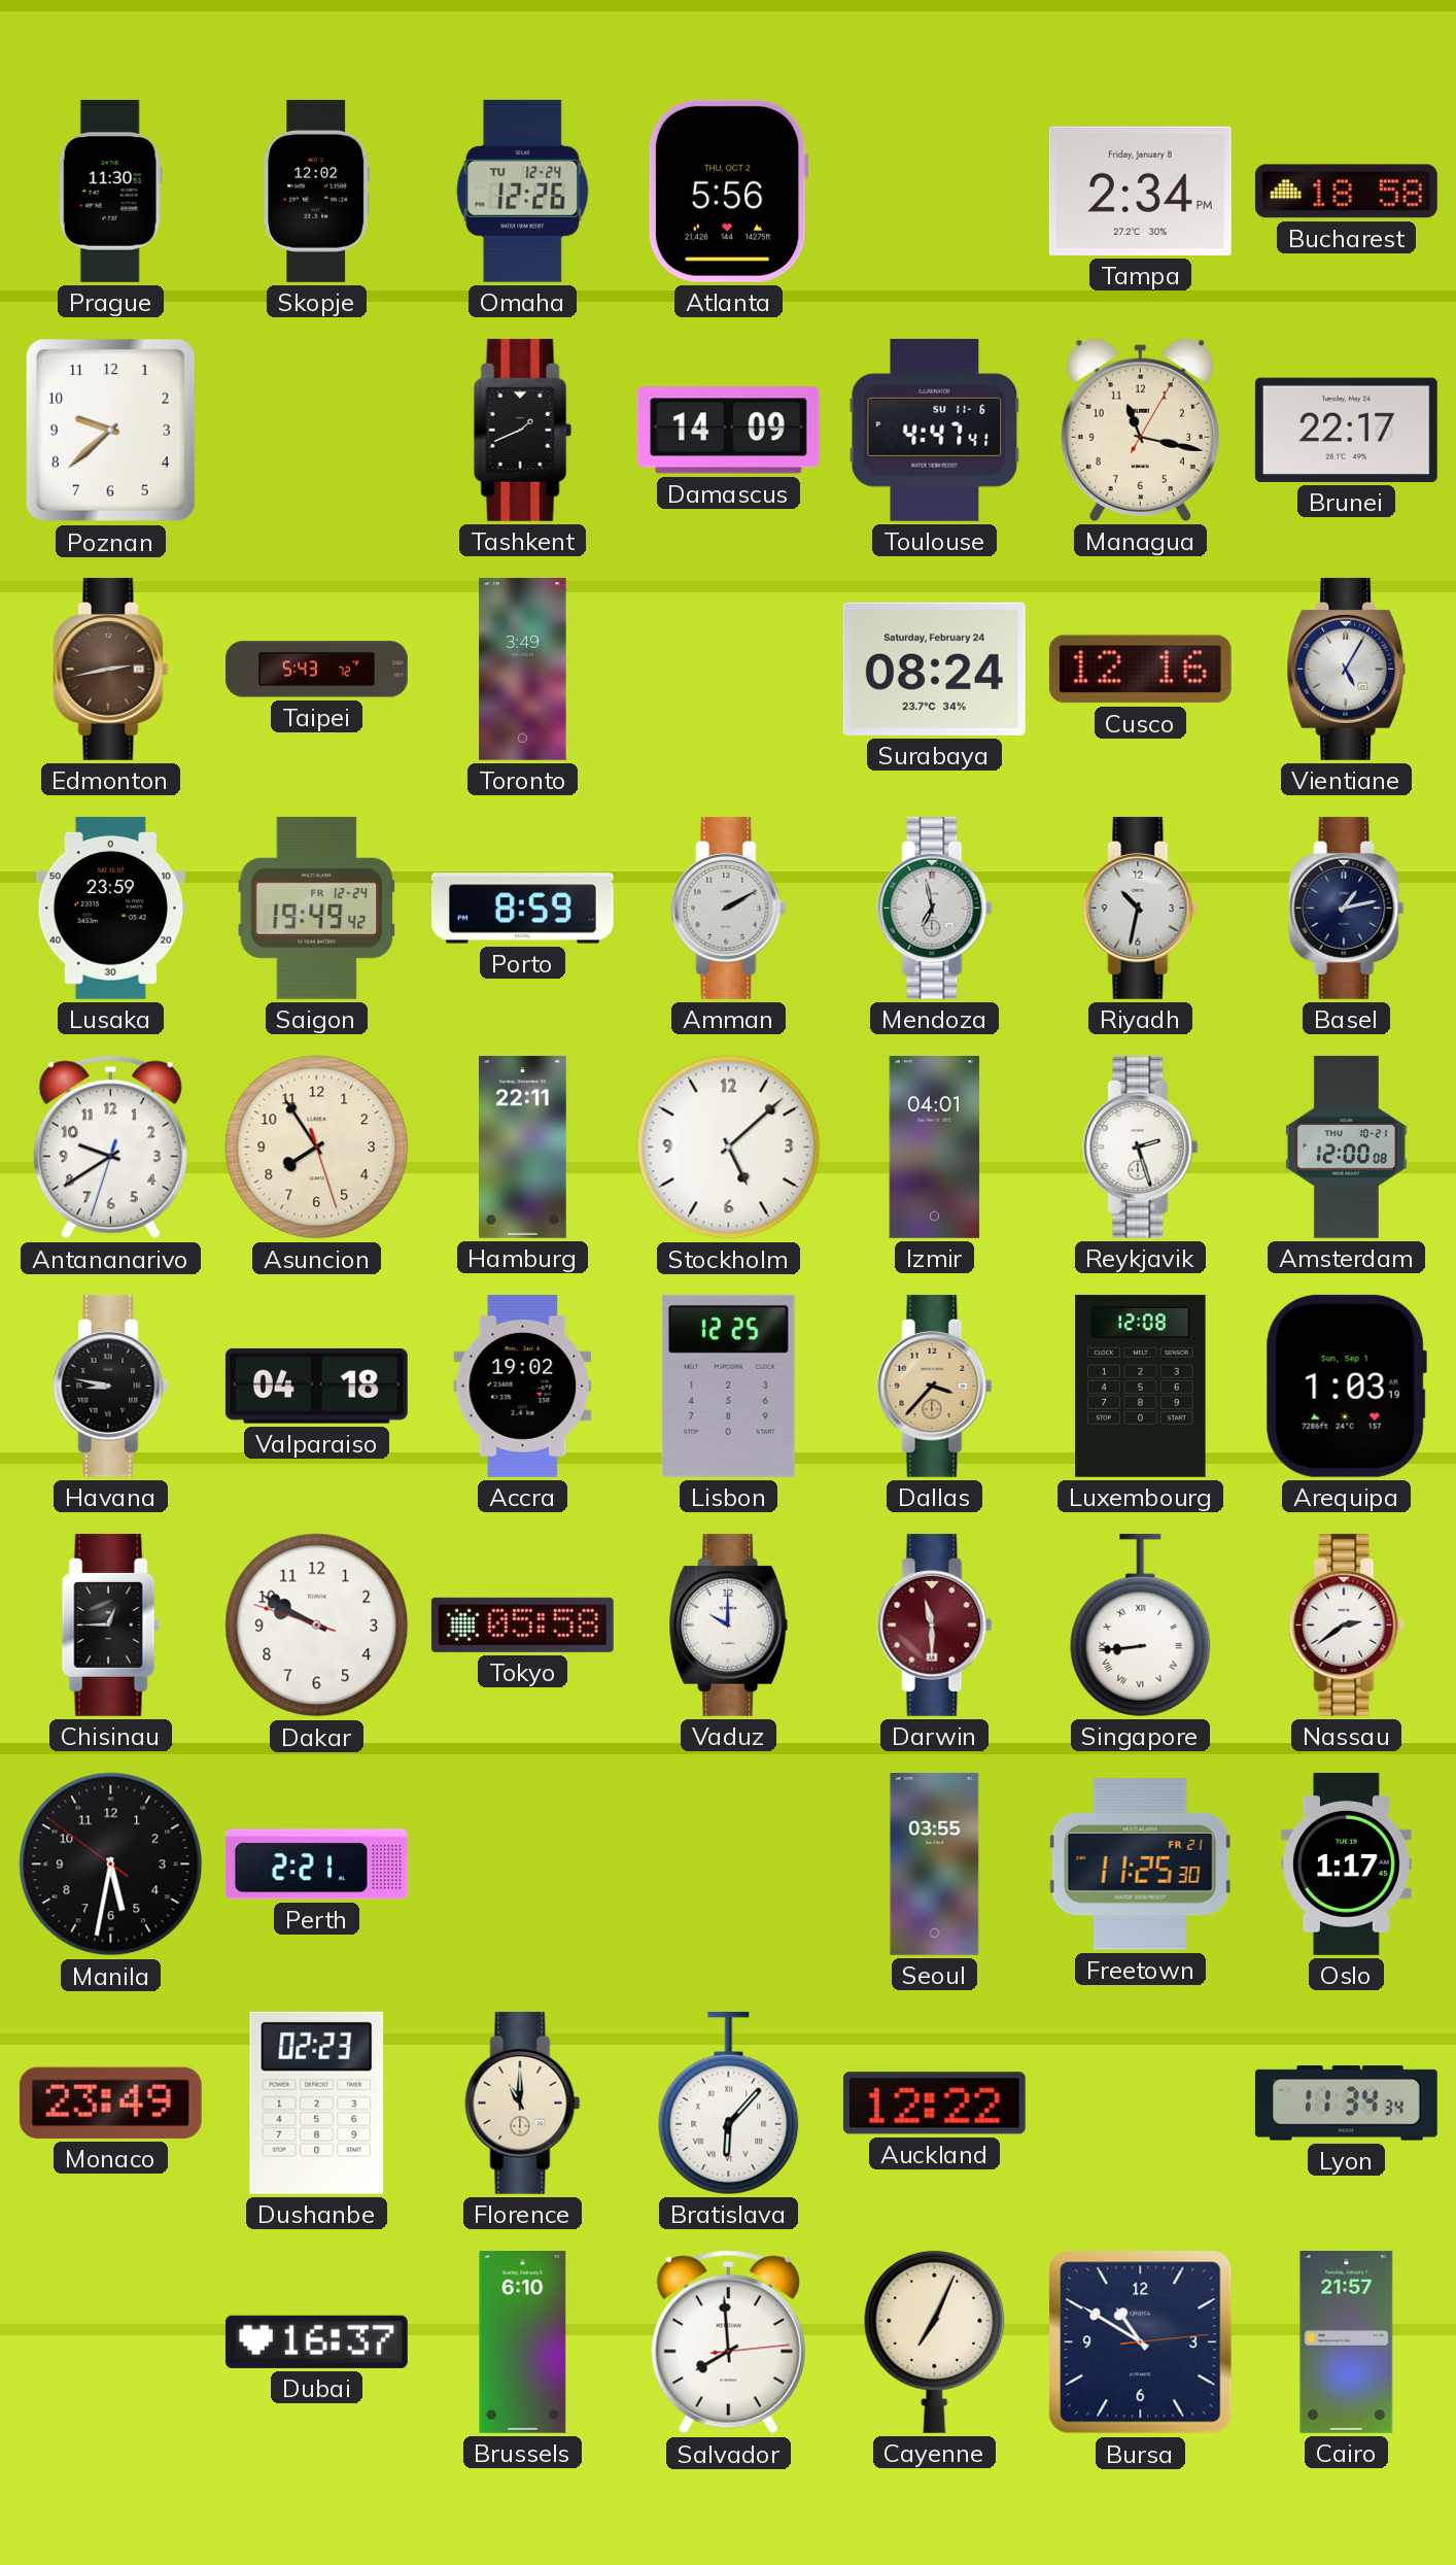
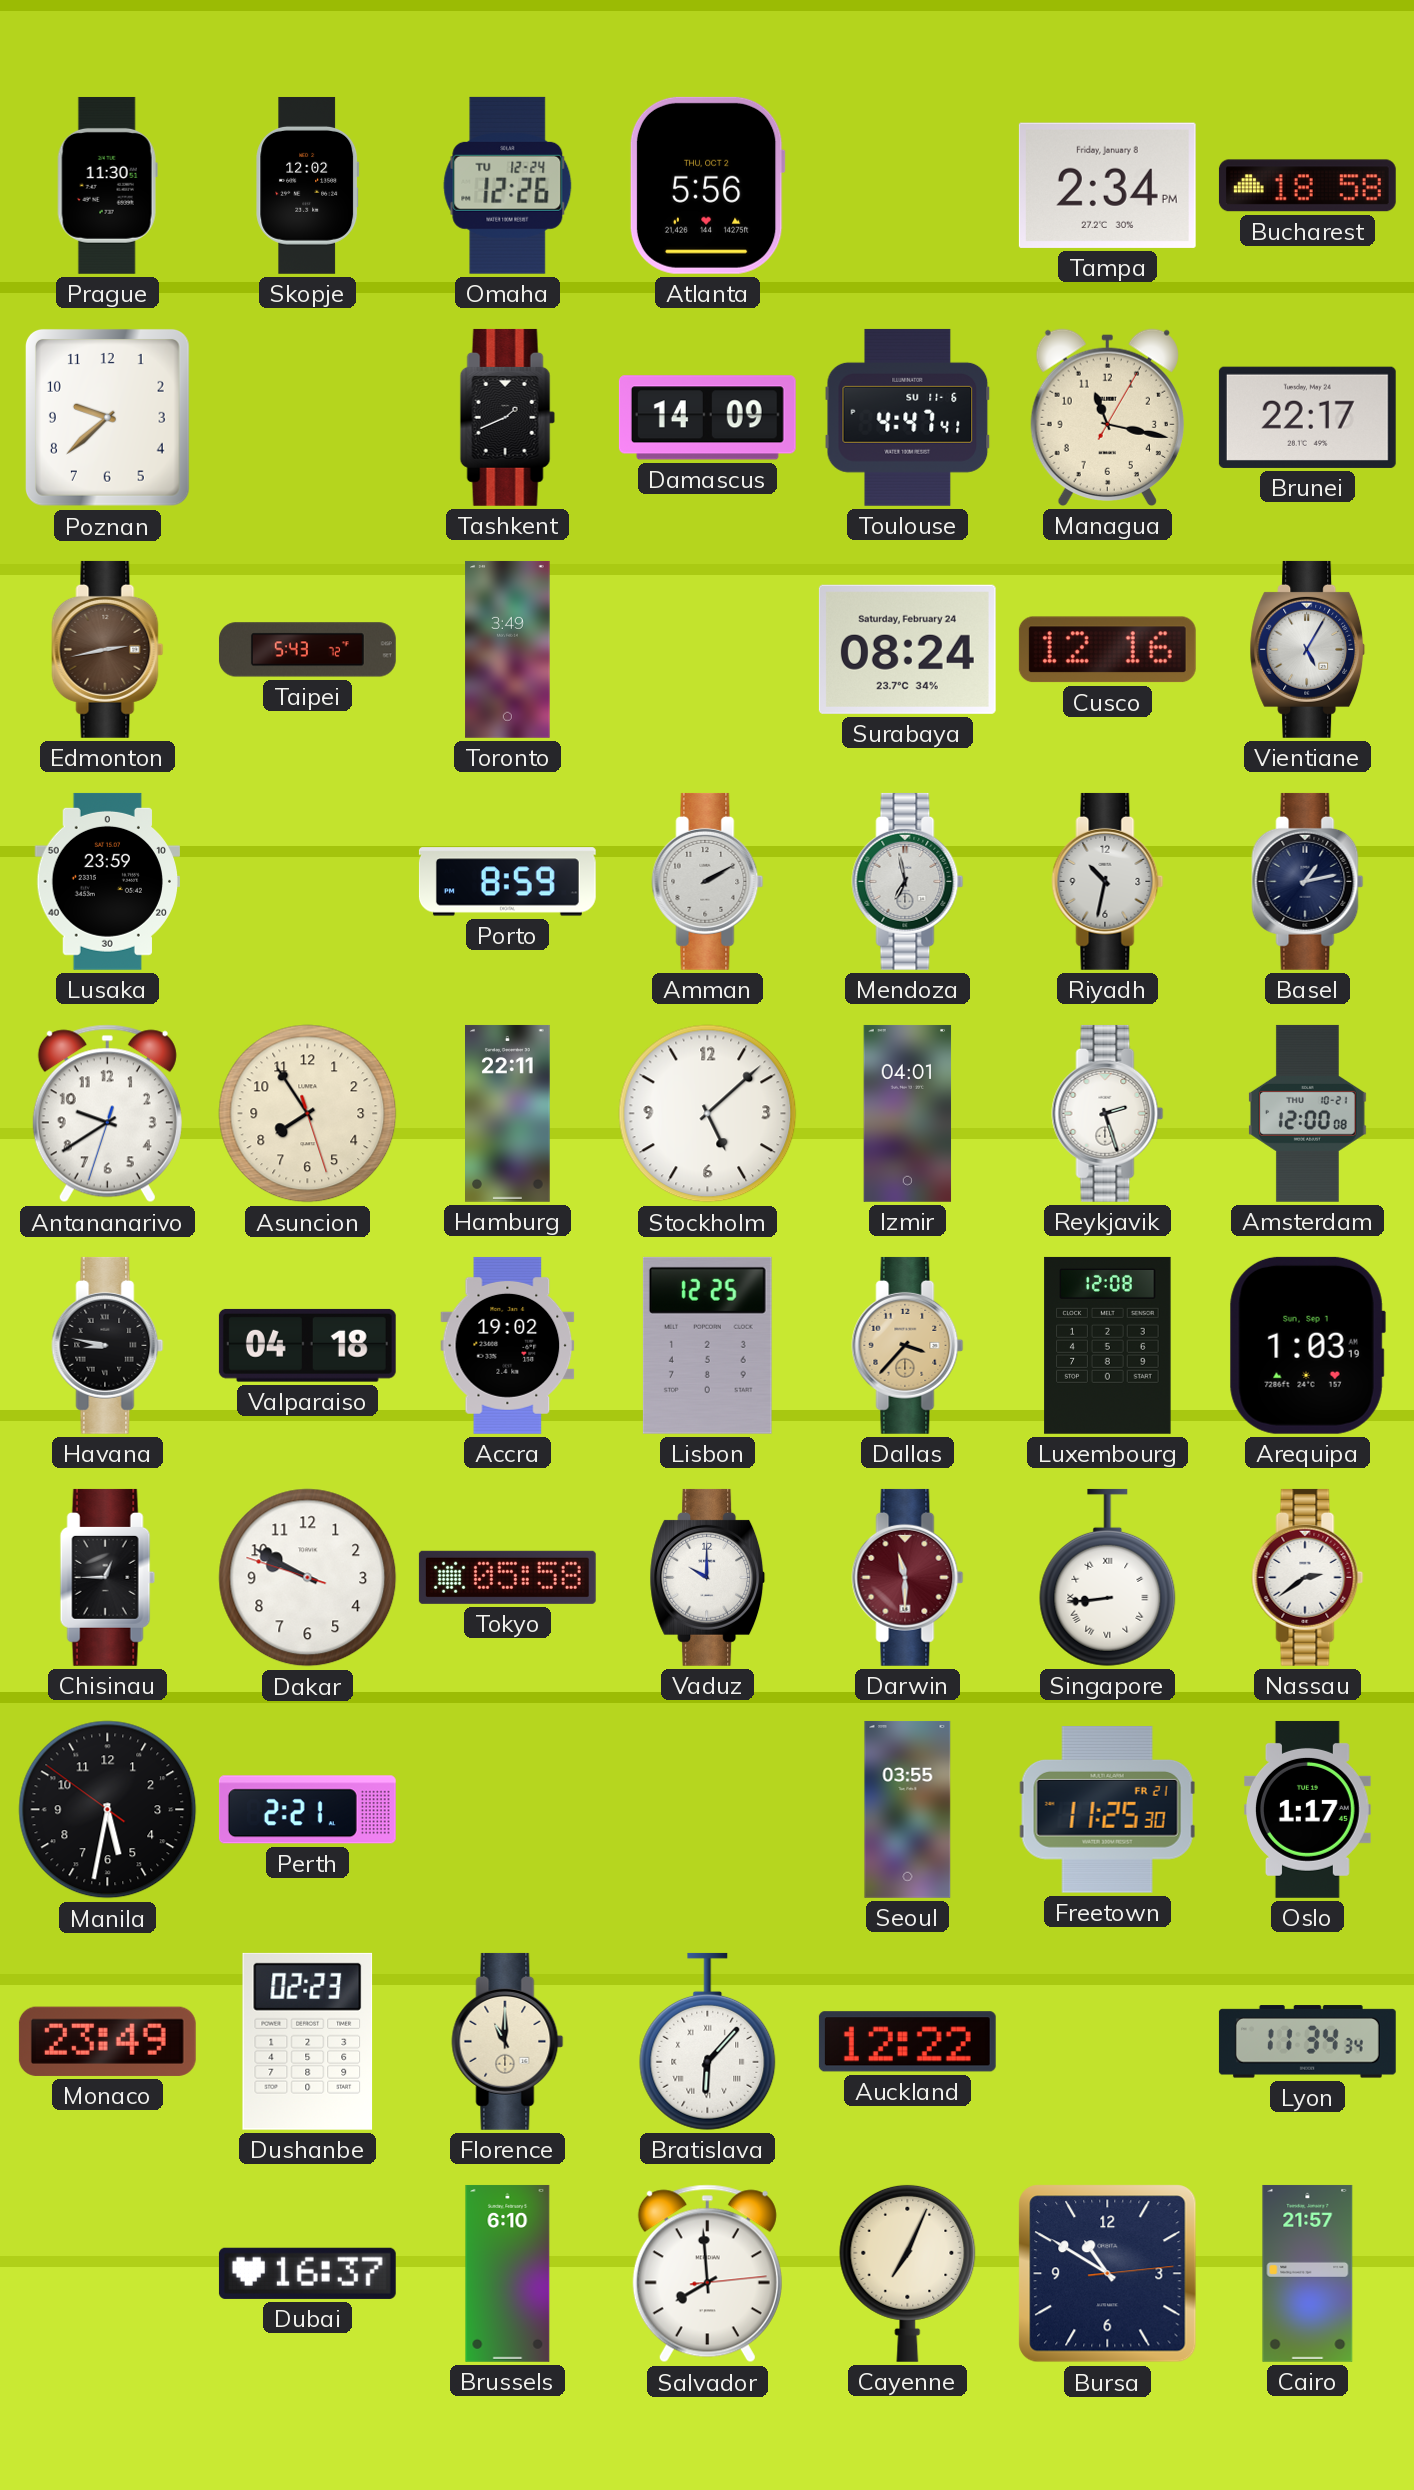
Saigon: 19:49 -> none (317, 908)
